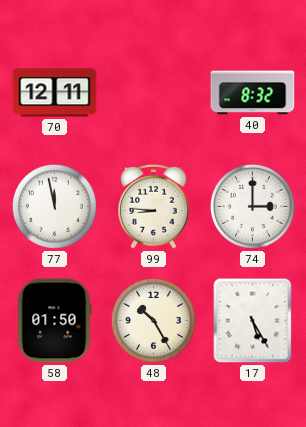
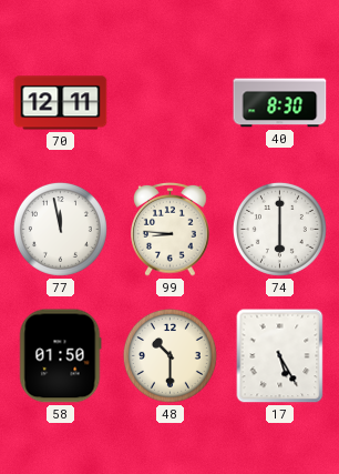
40: 8:32 -> 8:30 (280, 103)
74: 3:00 -> 6:00 (279, 229)
48: 10:25 -> 10:30 (169, 355)
